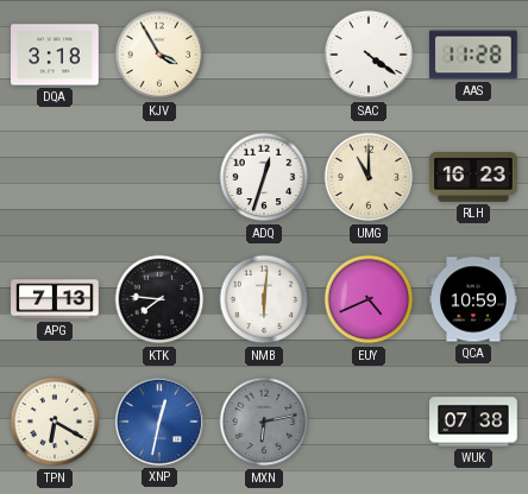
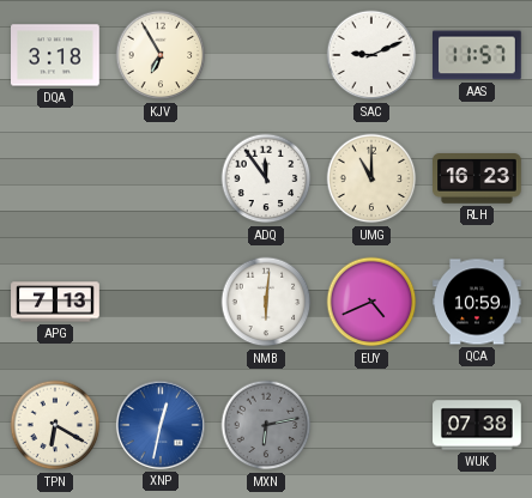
KJV: 3:55 -> 6:55 (161, 55)
SAC: 4:21 -> 9:11 (371, 55)
AAS: 11:28 -> 11:57 (478, 55)
ADQ: 12:33 -> 11:54 (266, 178)
KTK: 7:46 -> none (159, 299)
